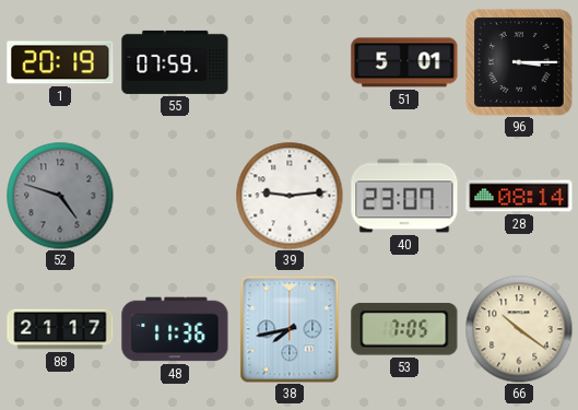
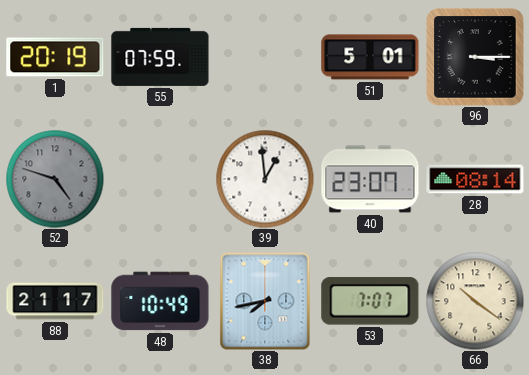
39: 9:14 -> 12:59 (265, 179)
48: 11:36 -> 10:49 (160, 301)
53: 7:05 -> 7:07 (370, 301)
